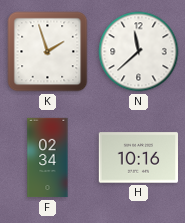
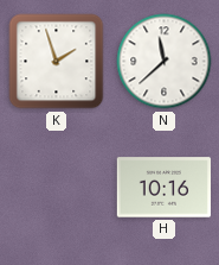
F: 02:34 -> none (48, 158)
